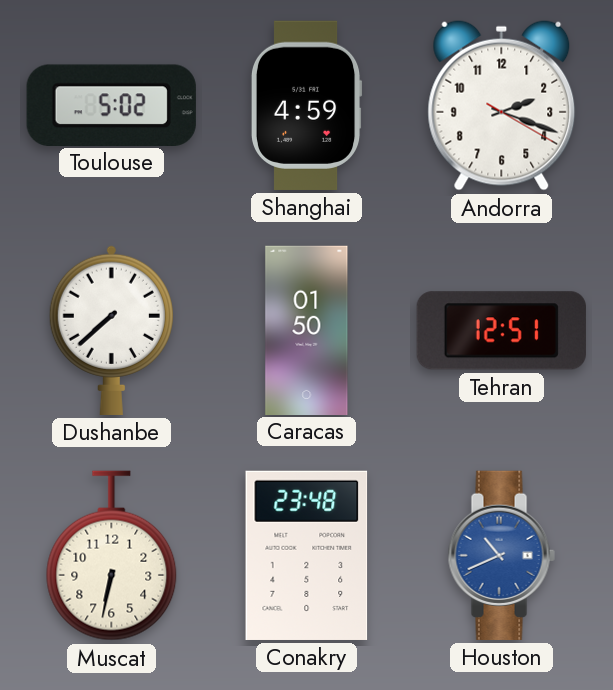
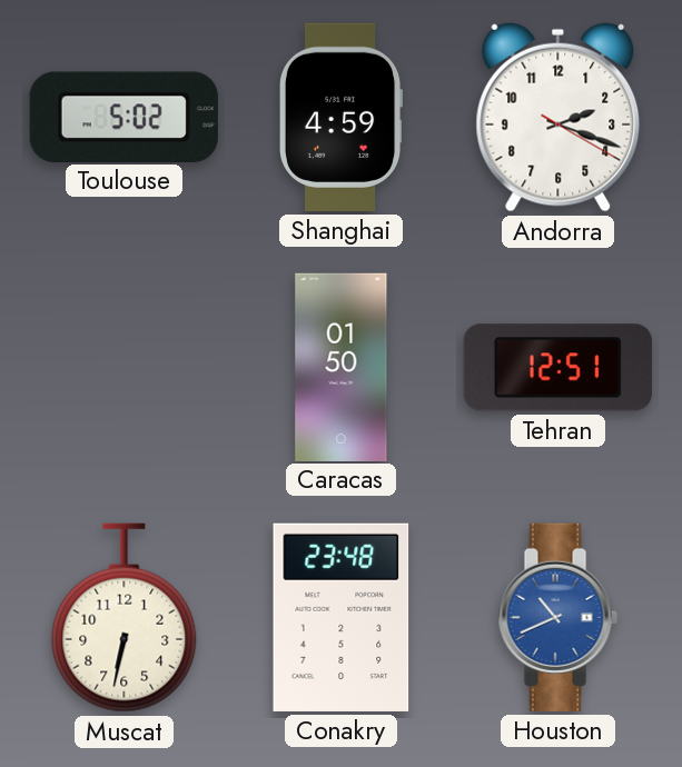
Dushanbe: 7:38 -> none (111, 330)
